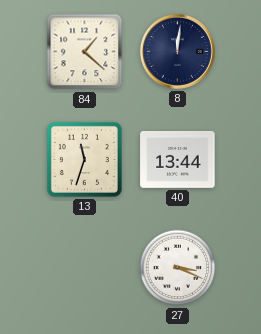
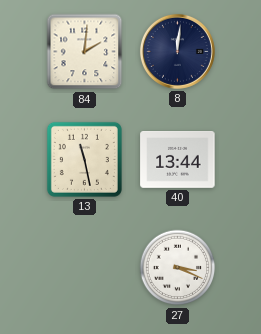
84: 1:22 -> 2:01 (85, 52)
13: 11:33 -> 11:28 (84, 159)
